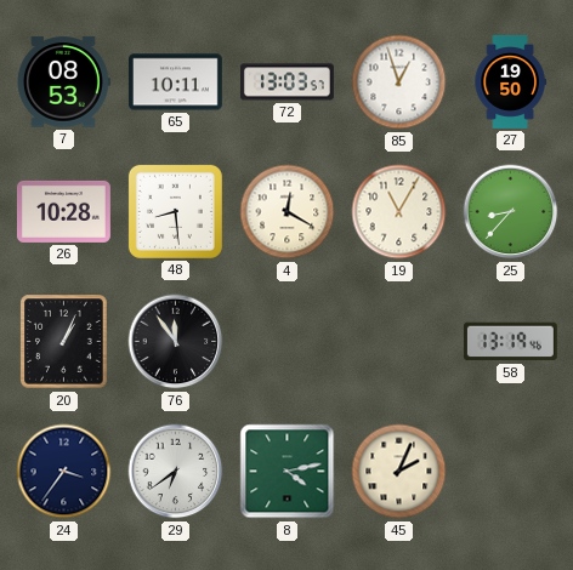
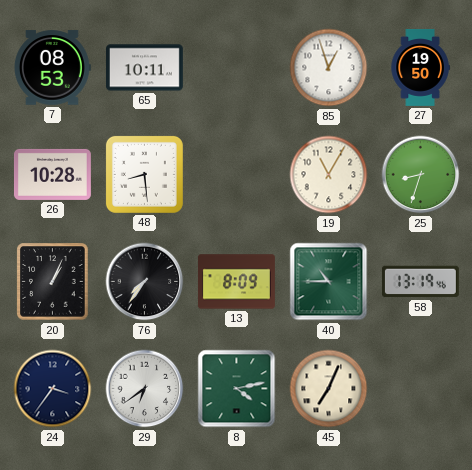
72: 13:03 -> none (286, 82)
4: 12:20 -> none (288, 212)
25: 8:37 -> 8:33 (421, 175)
76: 11:54 -> 7:36 (145, 282)
13: none -> 8:09 (236, 282)
40: none -> 10:45 (329, 282)
45: 2:04 -> 7:04 (329, 389)
